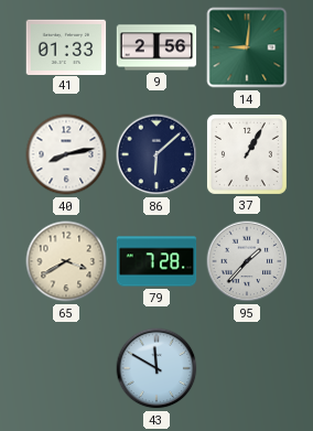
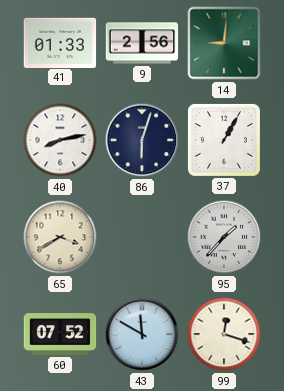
86: 6:08 -> 6:03 (142, 140)
79: 7:28 -> none (156, 261)
60: none -> 07:52 (60, 334)
99: none -> 12:18 (224, 334)
